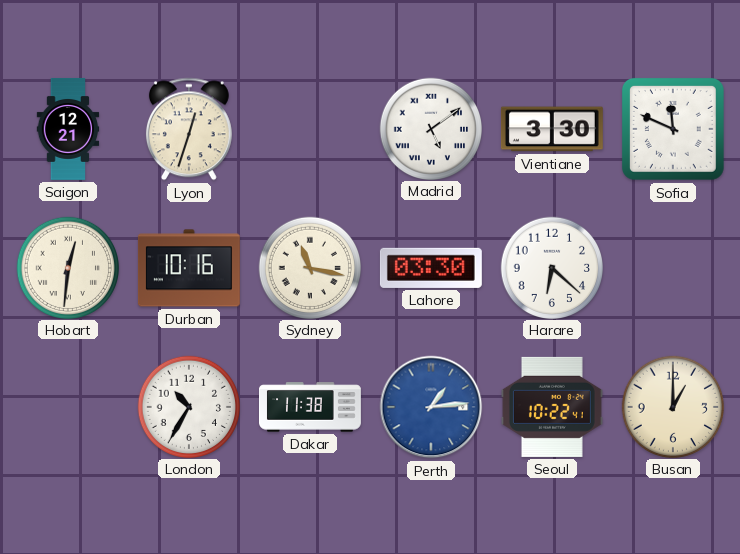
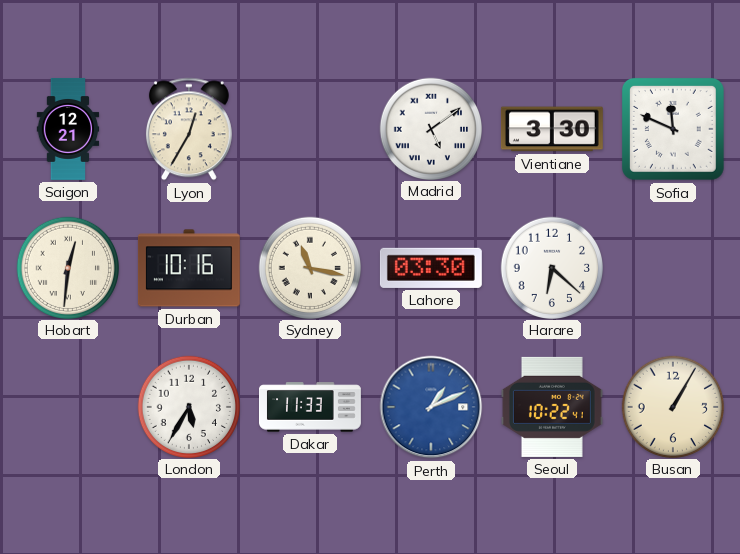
Lyon: 12:33 -> 12:35 (189, 129)
London: 10:35 -> 5:35 (188, 406)
Dakar: 11:38 -> 11:33 (311, 407)
Perth: 1:14 -> 1:11 (431, 407)
Busan: 1:00 -> 1:05 (672, 406)
